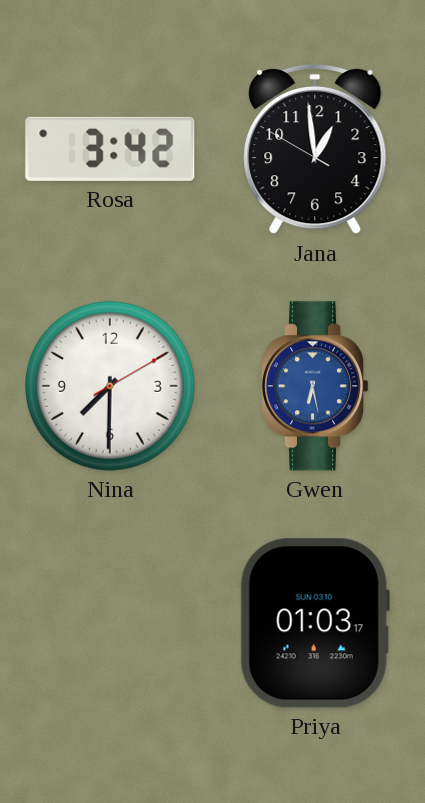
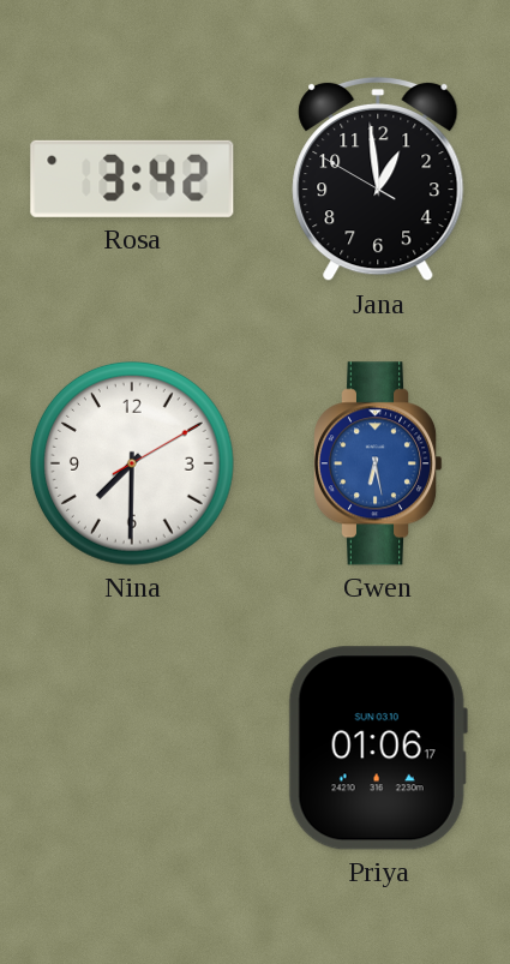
Priya: 01:03 -> 01:06 (378, 748)
